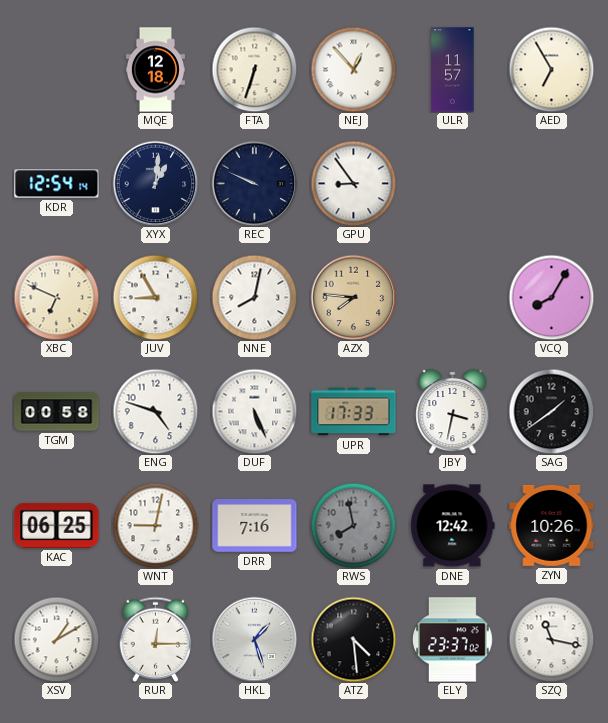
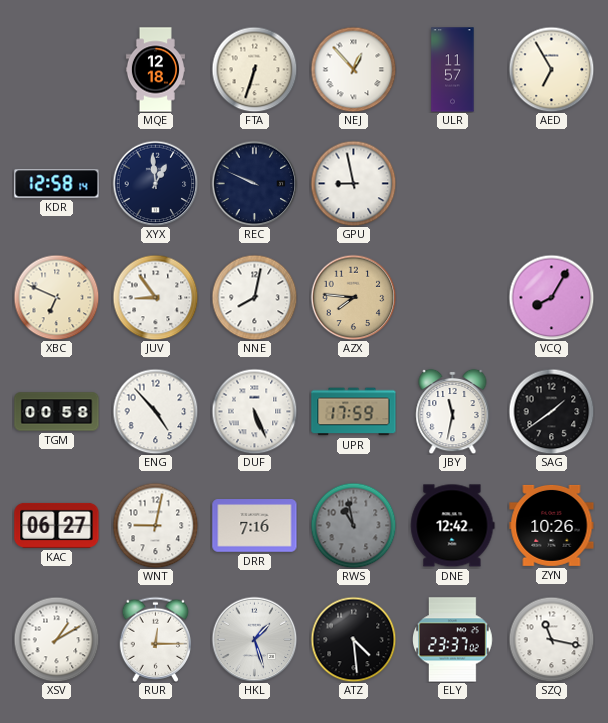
KDR: 12:54 -> 12:58 (57, 184)
XYX: 1:01 -> 12:59 (155, 183)
GPU: 8:54 -> 8:58 (353, 183)
JUV: 8:55 -> 8:54 (155, 297)
ENG: 4:48 -> 4:53 (155, 411)
UPR: 17:33 -> 17:59 (354, 412)
JBY: 3:32 -> 11:32 (453, 411)
KAC: 06:25 -> 06:27 (57, 525)
RWS: 7:58 -> 10:58 (353, 525)
